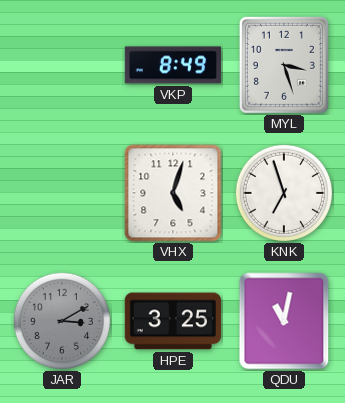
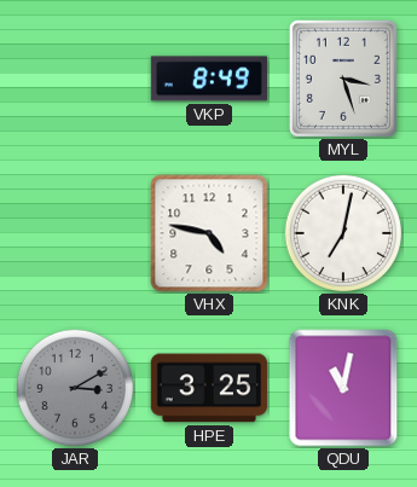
VHX: 5:03 -> 4:47 (209, 233)
KNK: 6:57 -> 7:02 (342, 232)
